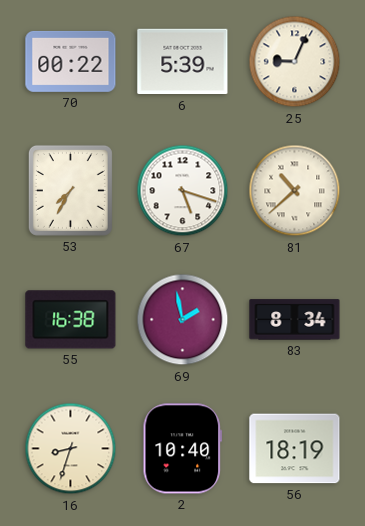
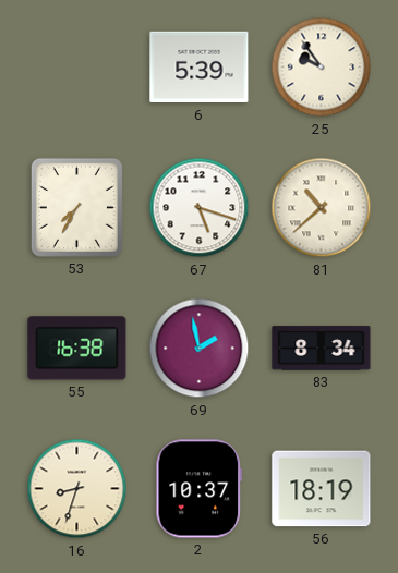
70: 00:22 -> none (71, 61)
25: 9:04 -> 9:54 (322, 68)
2: 10:40 -> 10:37 (200, 489)
